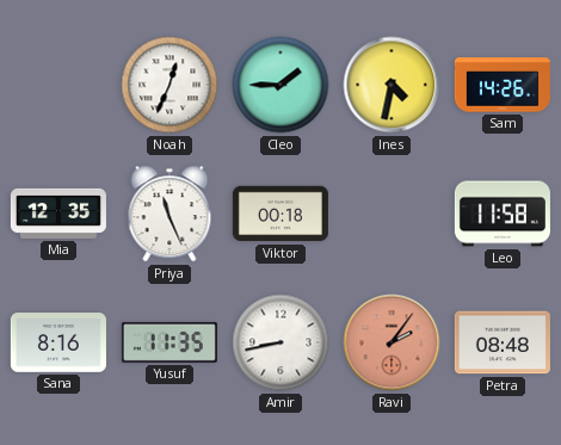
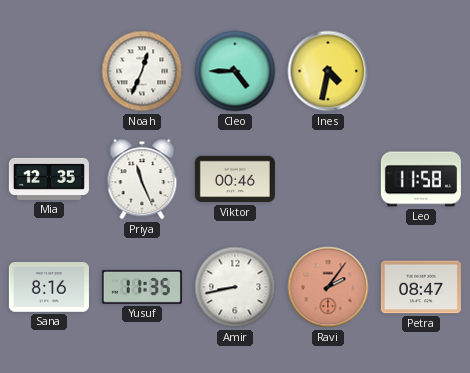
Cleo: 1:45 -> 4:45 (235, 71)
Sam: 14:26 -> none (503, 85)
Viktor: 00:18 -> 00:46 (235, 179)
Petra: 08:48 -> 08:47 (421, 287)
